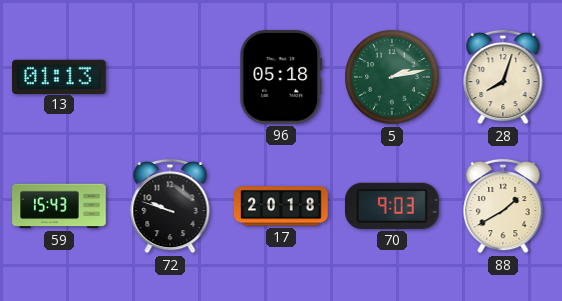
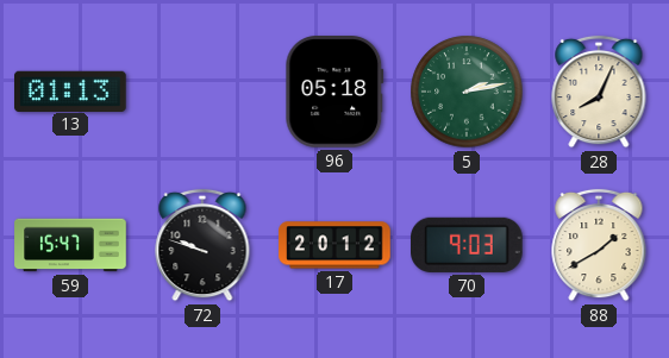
28: 8:03 -> 8:04 (599, 92)
59: 15:43 -> 15:47 (70, 245)
17: 20:18 -> 20:12 (334, 245)
